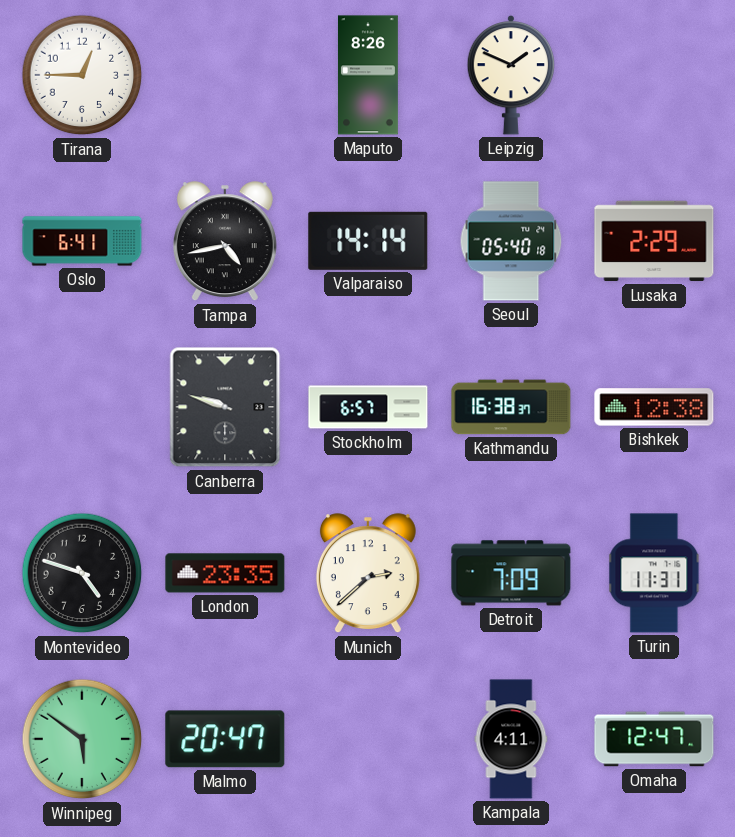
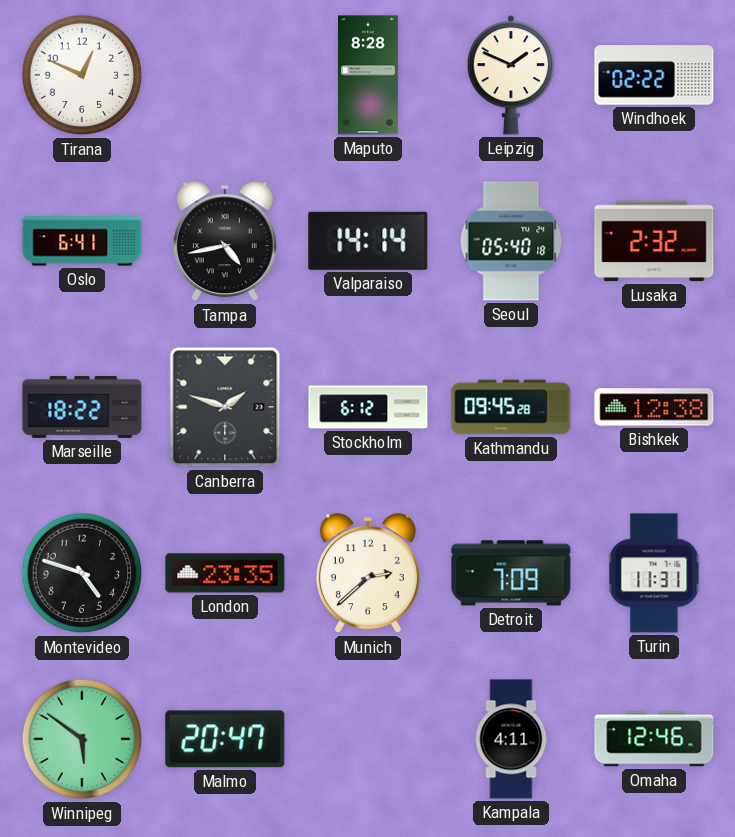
Tirana: 12:45 -> 12:49 (82, 75)
Maputo: 8:26 -> 8:28 (368, 75)
Windhoek: none -> 02:22 (654, 75)
Lusaka: 2:29 -> 2:32 (654, 241)
Marseille: none -> 18:22 (82, 407)
Canberra: 9:48 -> 1:48 (225, 407)
Stockholm: 6:57 -> 6:12 (368, 407)
Kathmandu: 16:38 -> 09:45 (511, 407)
Omaha: 12:47 -> 12:46 (654, 739)
